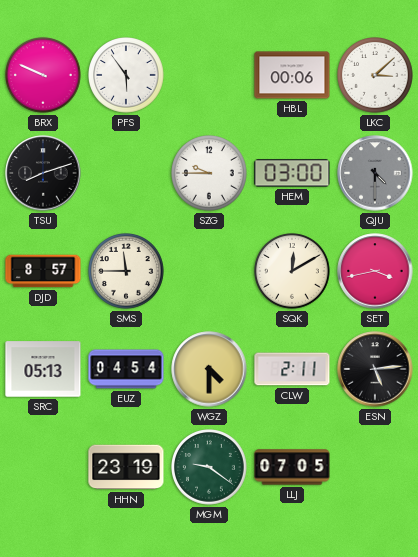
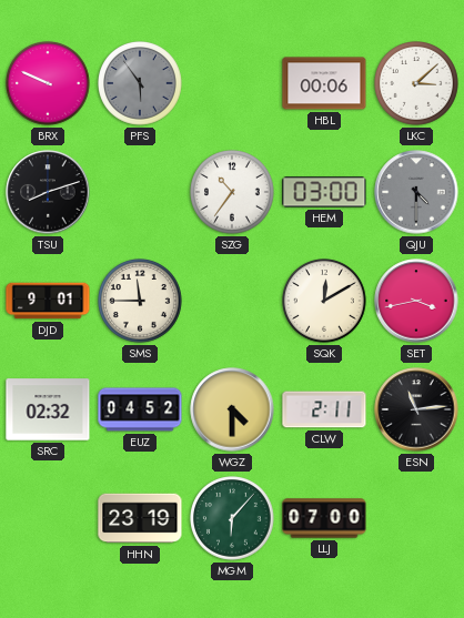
PFS dial: white -> grey (141, 84)
SZG: 9:45 -> 10:36 (233, 193)
DJD: 8:57 -> 9:01 (48, 301)
SRC: 05:13 -> 02:32 (48, 409)
EUZ: 04:54 -> 04:52 (140, 409)
ESN: 5:14 -> 11:14 (416, 409)
MGM: 9:21 -> 6:07 (233, 519)
LLJ: 07:05 -> 07:00 (324, 518)
